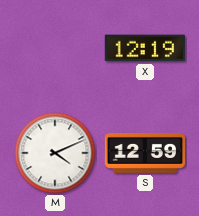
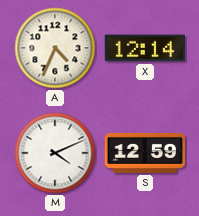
A: none -> 4:34 (55, 48)
X: 12:19 -> 12:14 (145, 48)
